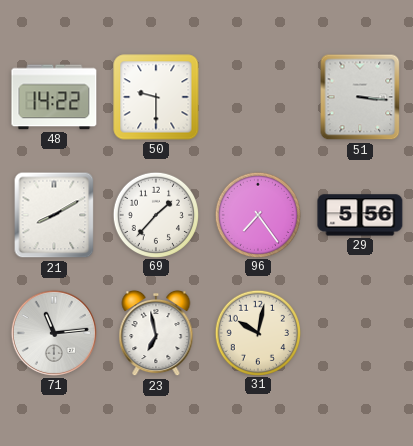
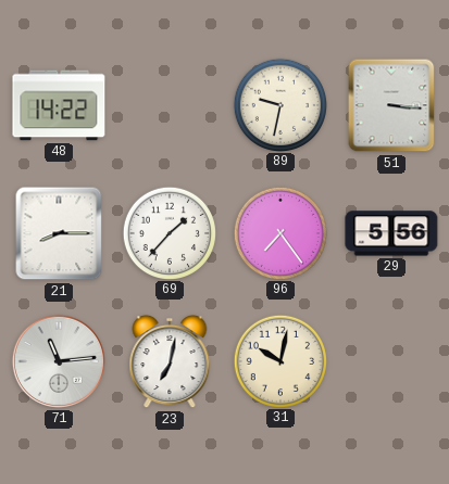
50: 9:30 -> none (156, 97)
89: none -> 9:32 (279, 104)
21: 8:10 -> 8:15 (59, 233)
23: 6:58 -> 7:02 (170, 361)
